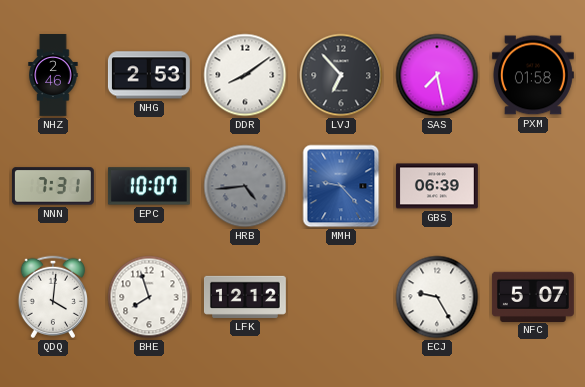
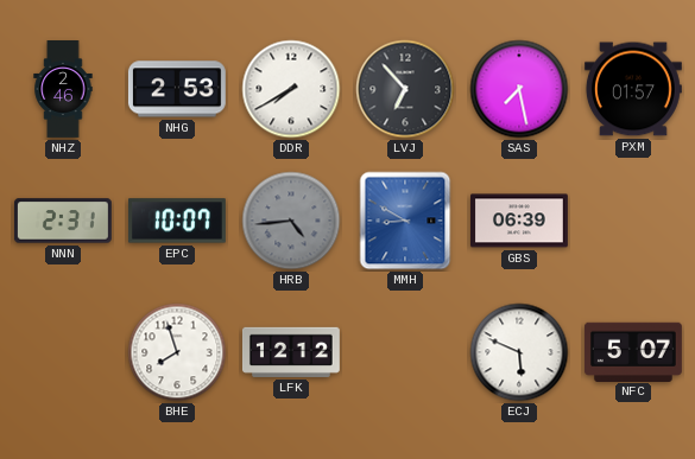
DDR: 8:09 -> 7:40 (291, 89)
PXM: 01:58 -> 01:57 (633, 89)
NNN: 7:31 -> 2:31 (63, 221)
MMH: 9:23 -> 8:50 (405, 221)
QDQ: 4:01 -> none (52, 297)
ECJ: 9:25 -> 5:49 (519, 352)
